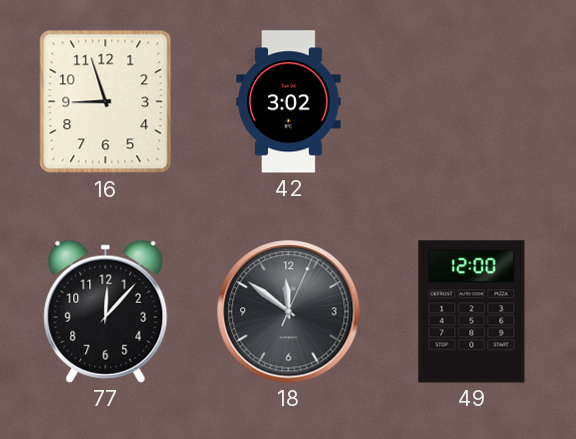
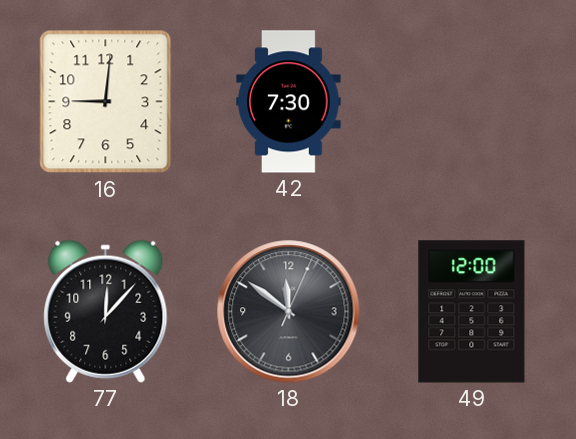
16: 8:57 -> 9:01 (106, 102)
42: 3:02 -> 7:30 (289, 102)
